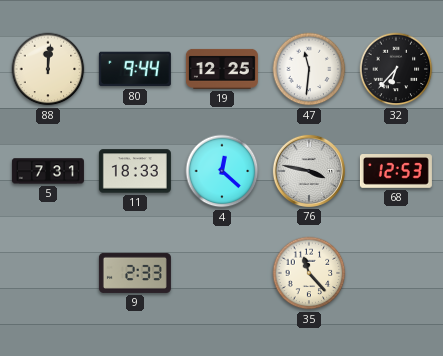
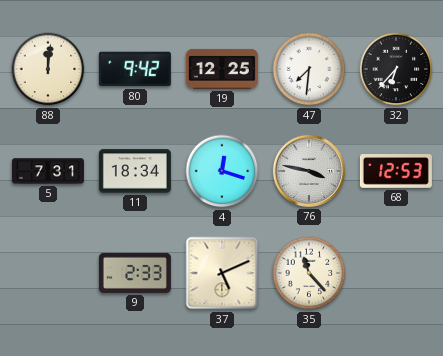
80: 9:44 -> 9:42 (135, 69)
47: 11:31 -> 7:31 (309, 69)
11: 18:33 -> 18:34 (135, 171)
4: 12:22 -> 12:18 (222, 171)
37: none -> 5:11 (222, 273)
